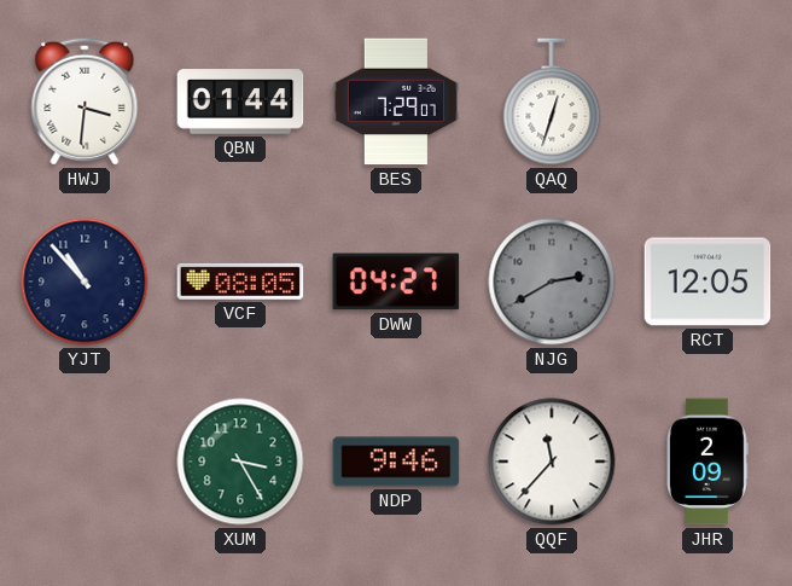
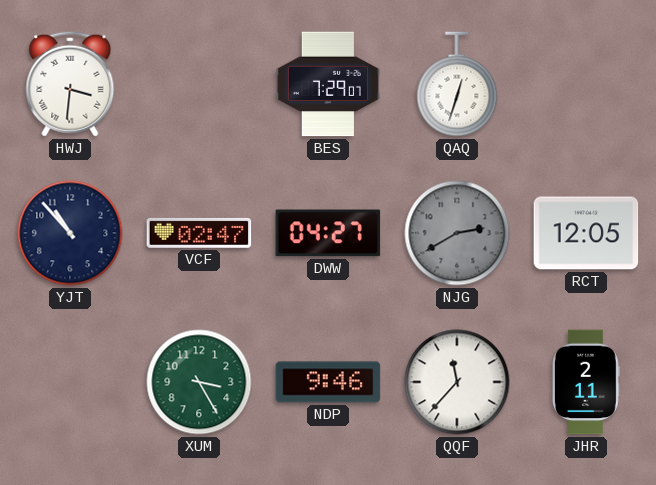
QBN: 01:44 -> none (240, 101)
VCF: 08:05 -> 02:47 (199, 233)
JHR: 2:09 -> 2:11 (586, 382)
